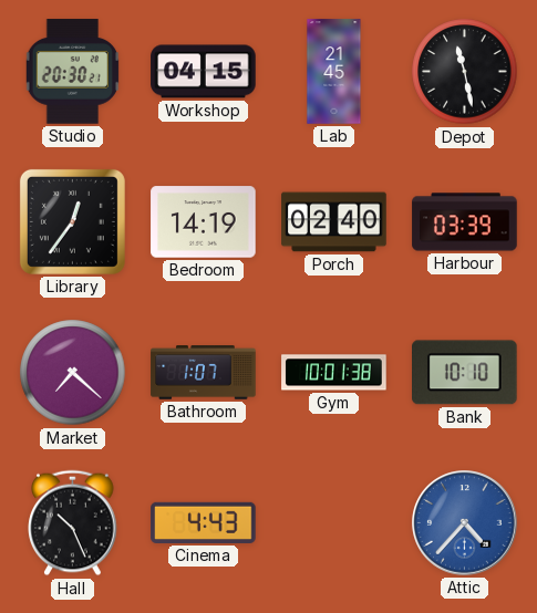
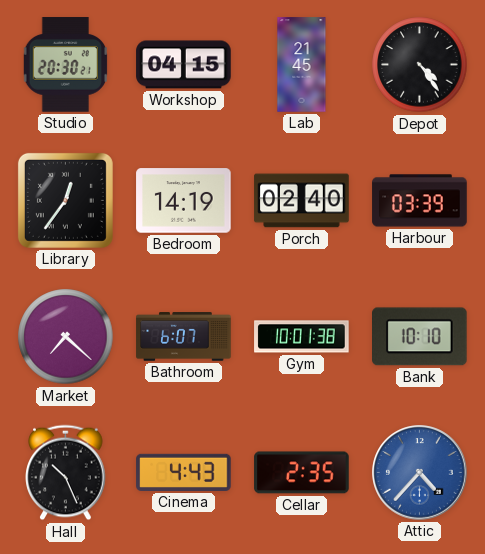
Depot: 11:28 -> 4:24 (420, 65)
Bathroom: 1:07 -> 6:07 (184, 337)
Cellar: none -> 2:35 (302, 473)
